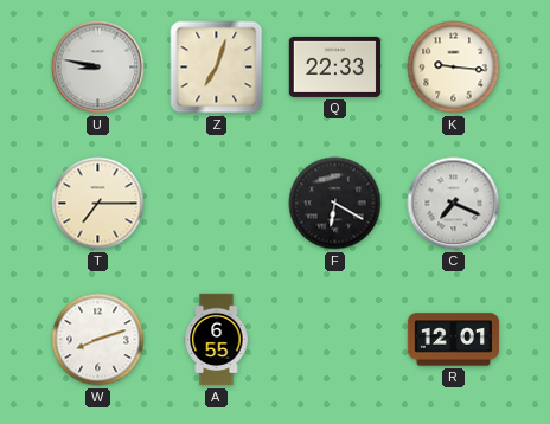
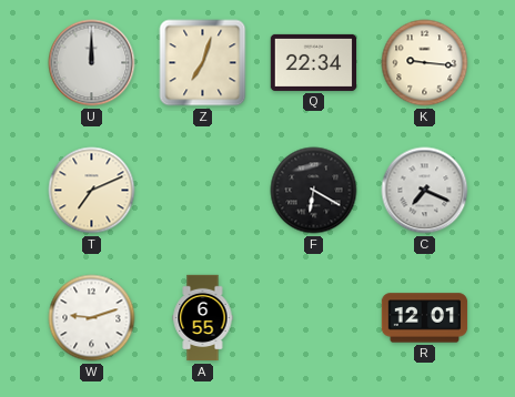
U: 8:47 -> 12:00 (92, 63)
Q: 22:33 -> 22:34 (314, 62)
T: 7:15 -> 7:11 (92, 191)
W: 8:12 -> 9:12 (92, 318)
